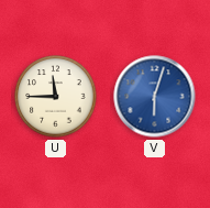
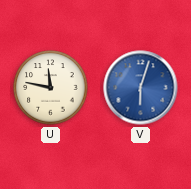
U: 11:45 -> 11:47 (51, 88)
